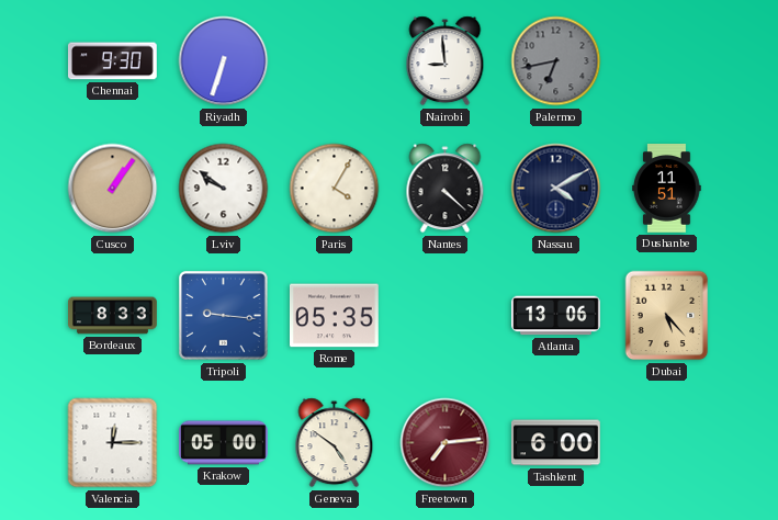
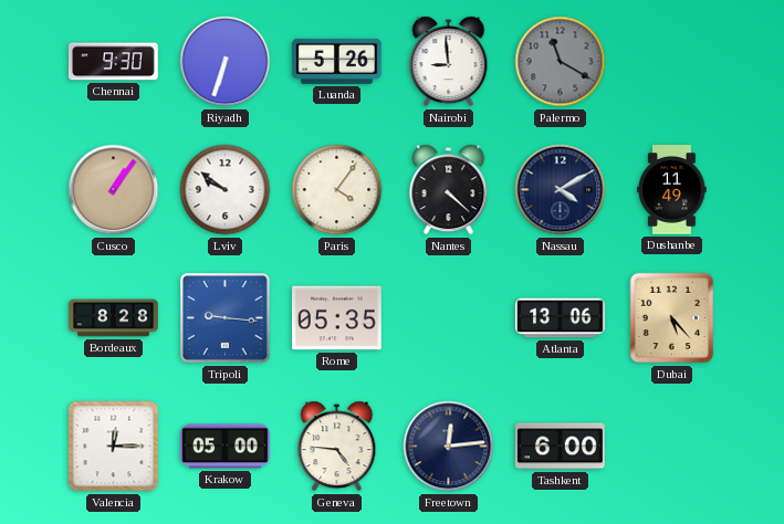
Luanda: none -> 5:26 (337, 61)
Palermo: 6:43 -> 11:20 (561, 62)
Paris: 4:05 -> 4:06 (337, 190)
Dushanbe: 11:51 -> 11:49 (672, 190)
Bordeaux: 8:33 -> 8:28 (114, 318)
Geneva: 4:51 -> 4:46 (337, 447)
Freetown: 7:14 -> 12:14 (449, 447)
Freetown dial: burgundy -> navy (449, 447)
